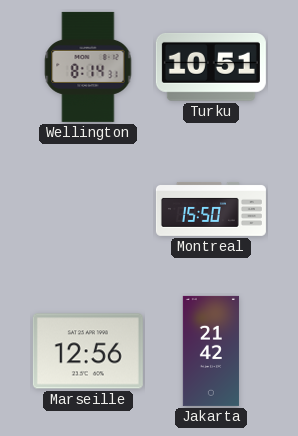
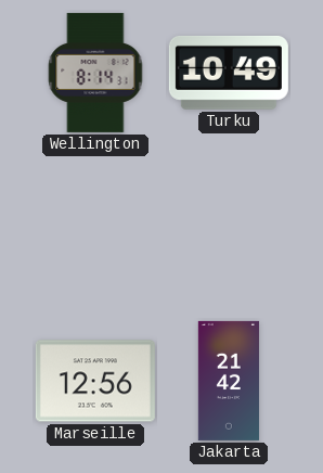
Turku: 10:51 -> 10:49 (229, 73)
Montreal: 15:50 -> none (211, 210)
